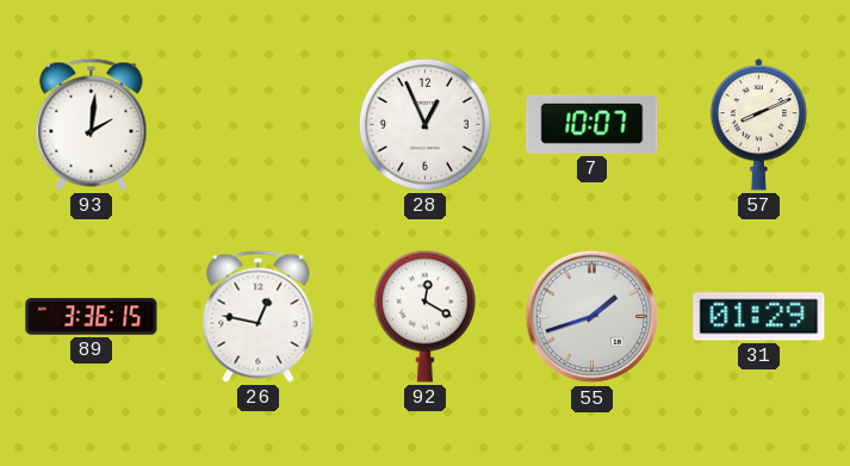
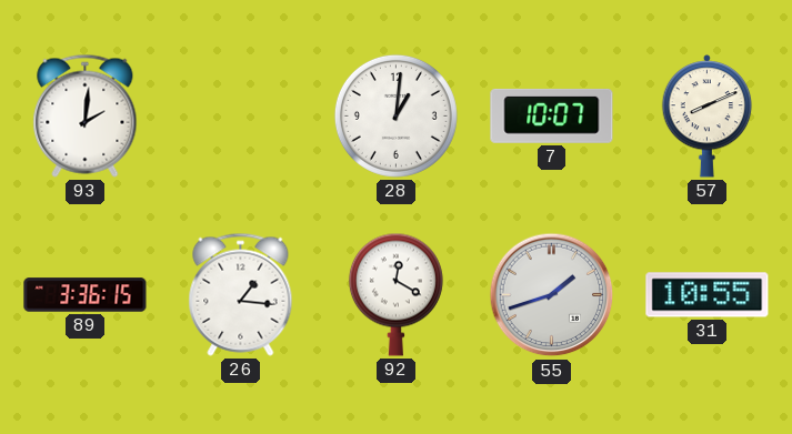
28: 12:56 -> 1:01 (395, 115)
26: 12:47 -> 1:16 (241, 294)
31: 01:29 -> 10:55 (708, 295)
